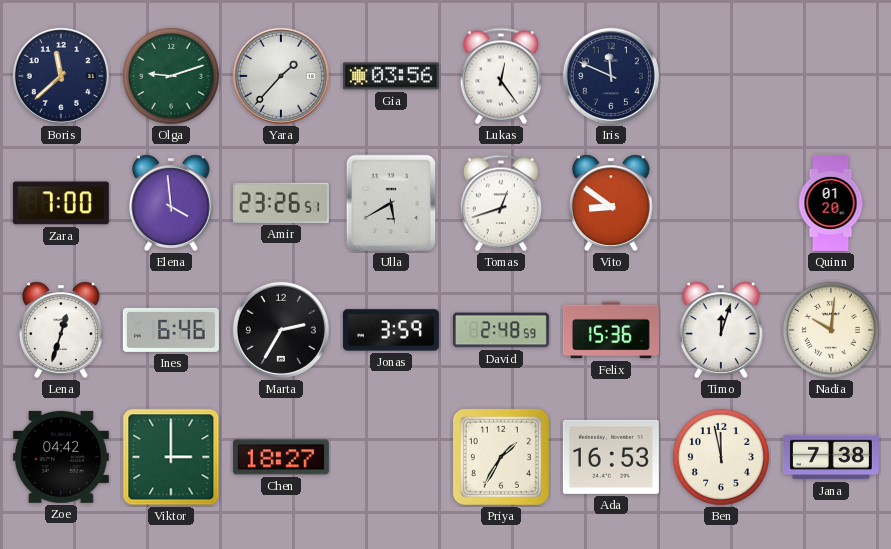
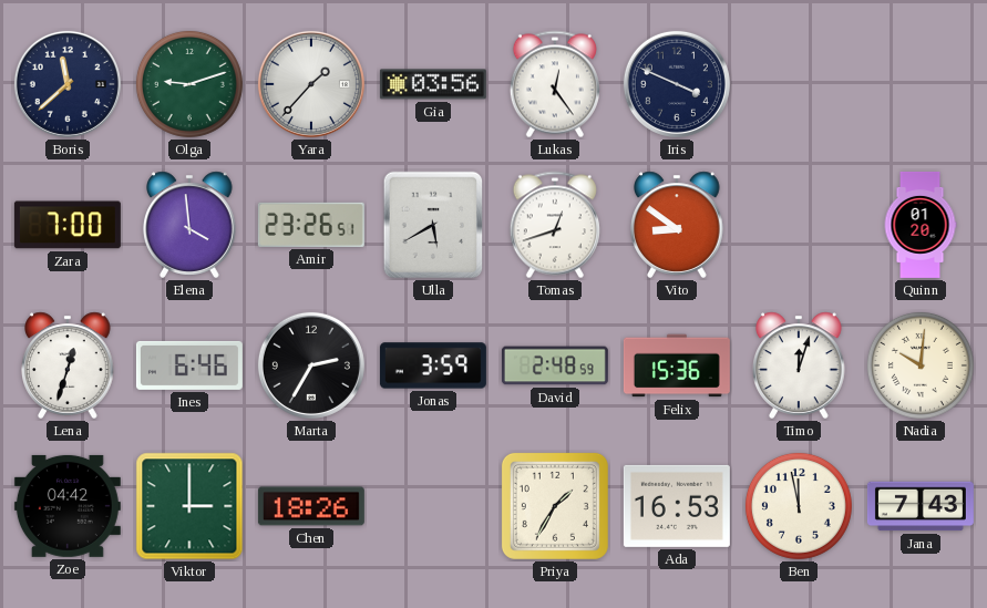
Iris: 11:49 -> 3:49 (677, 84)
Chen: 18:27 -> 18:26 (311, 506)
Jana: 7:38 -> 7:43 (921, 506)
